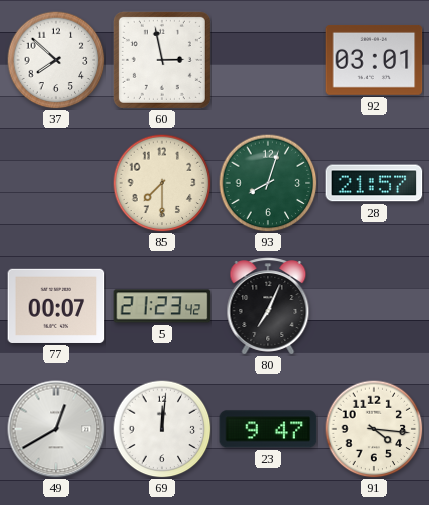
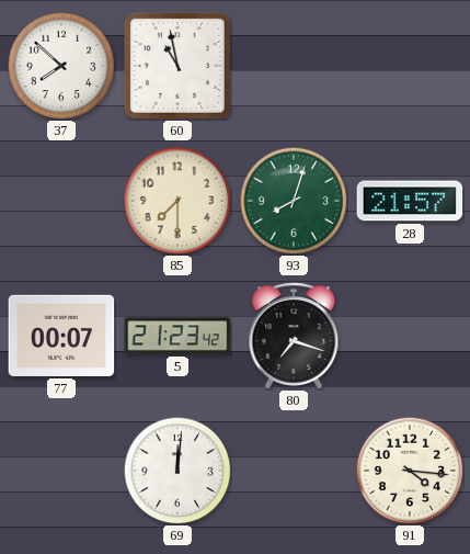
60: 2:58 -> 10:58 (177, 66)
92: 03:01 -> none (374, 60)
80: 7:04 -> 7:18 (294, 336)
49: 12:40 -> none (56, 429)
23: 9:47 -> none (268, 429)
